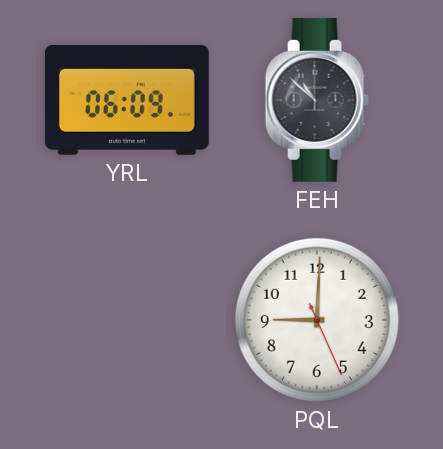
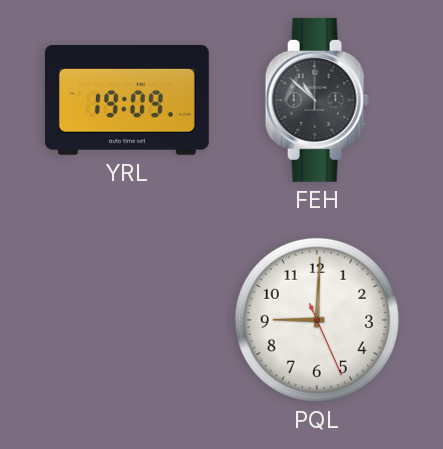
YRL: 06:09 -> 19:09 (127, 100)
